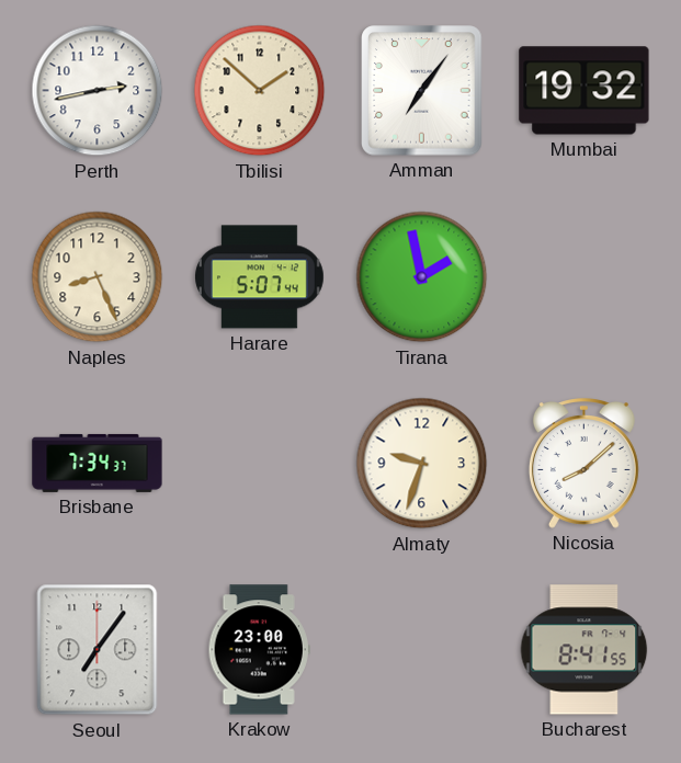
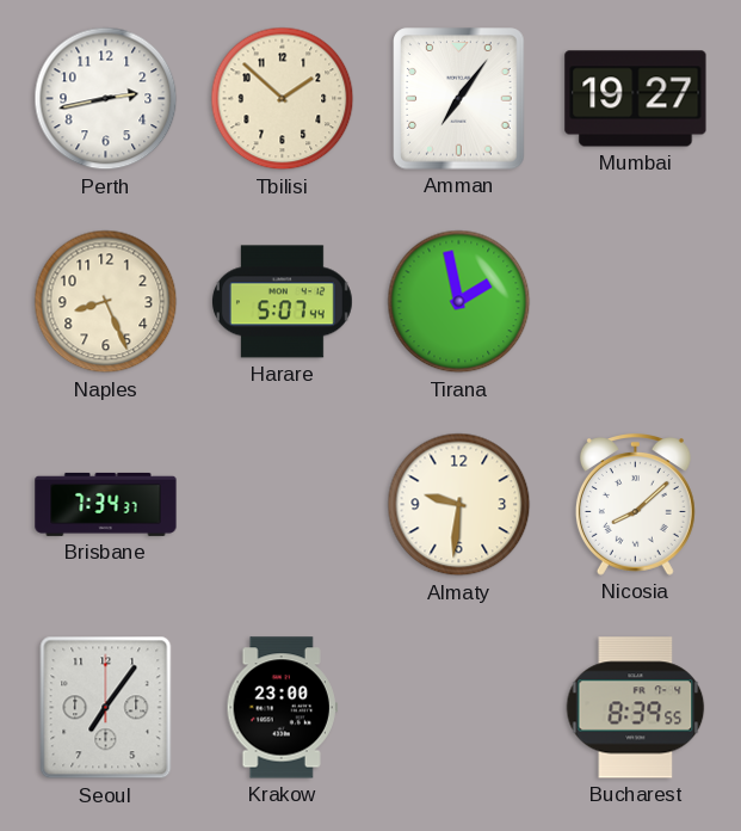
Mumbai: 19:32 -> 19:27 (636, 99)
Almaty: 9:33 -> 9:31 (459, 505)
Bucharest: 8:41 -> 8:39 (636, 708)
